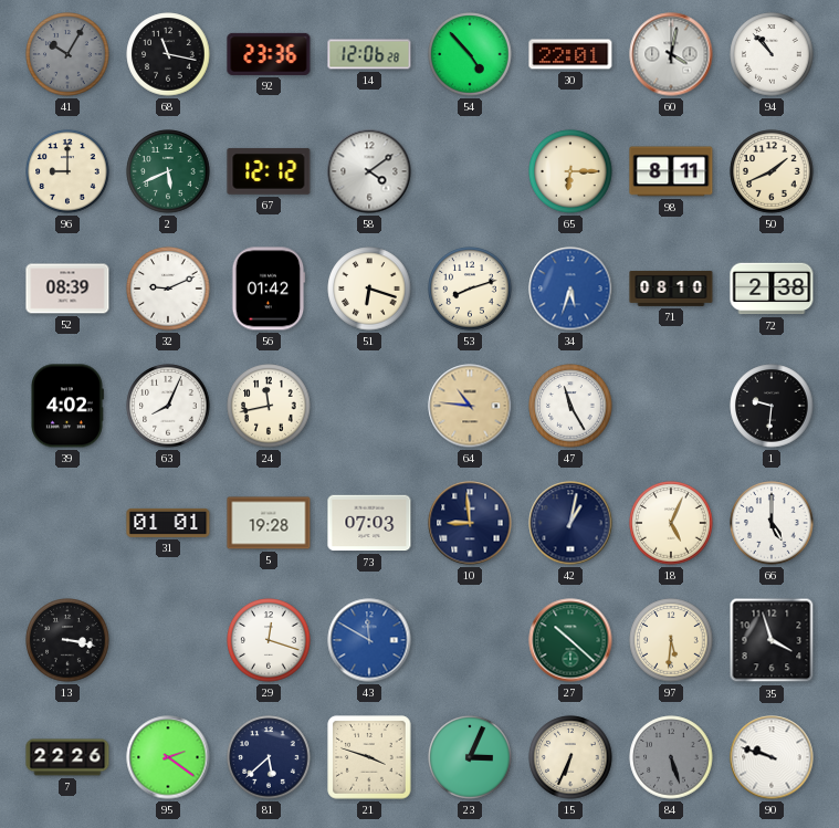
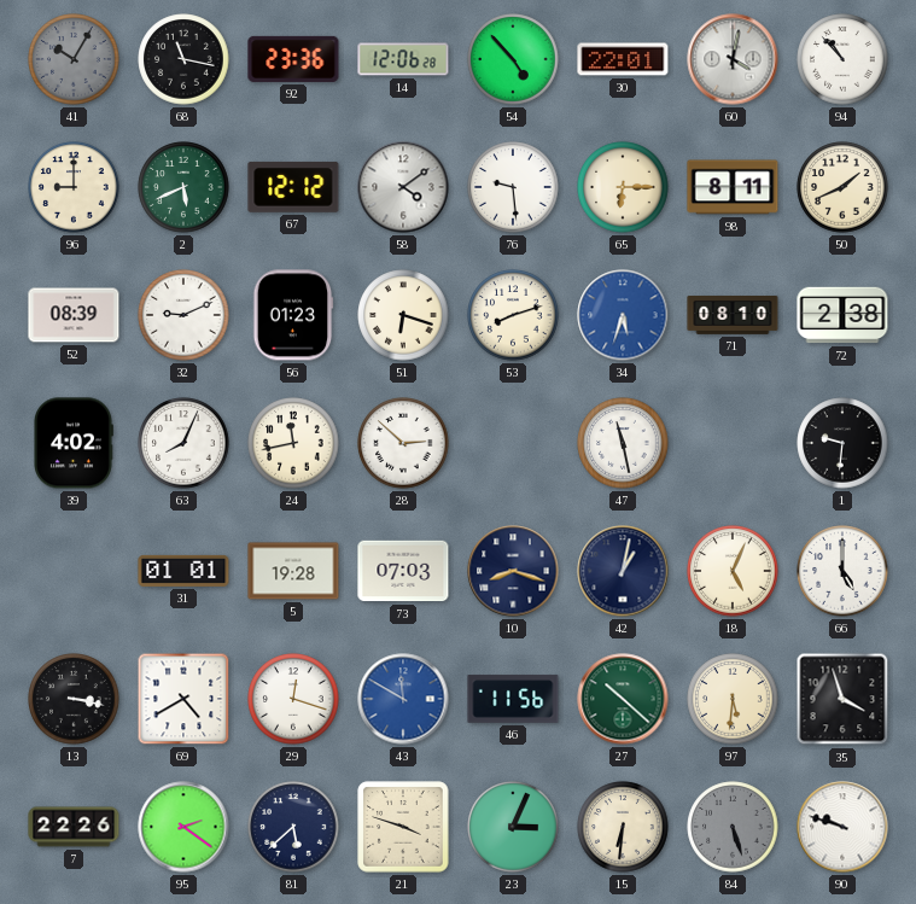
76: none -> 9:29 (513, 187)
56: 01:42 -> 01:23 (293, 315)
28: none -> 2:52 (403, 443)
64: 10:46 -> none (470, 406)
47: 11:25 -> 11:28 (623, 443)
10: 8:59 -> 8:18 (513, 571)
69: none -> 4:40 (183, 699)
46: none -> 11:56 (513, 699)
15: 6:34 -> 6:31 (623, 827)
